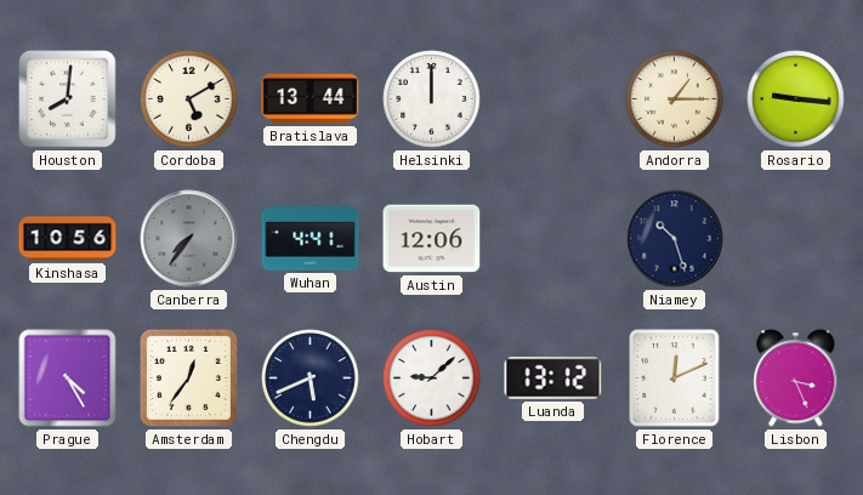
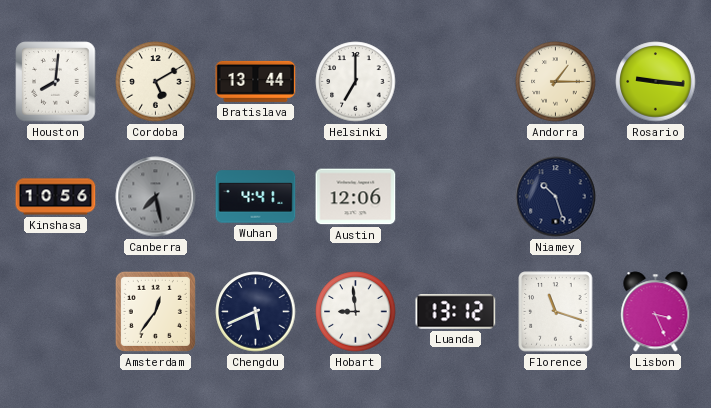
Helsinki: 12:00 -> 7:00 (356, 82)
Canberra: 7:36 -> 7:28 (156, 197)
Prague: 4:25 -> none (68, 379)
Hobart: 9:08 -> 8:59 (356, 312)
Florence: 12:11 -> 11:18 (556, 312)
